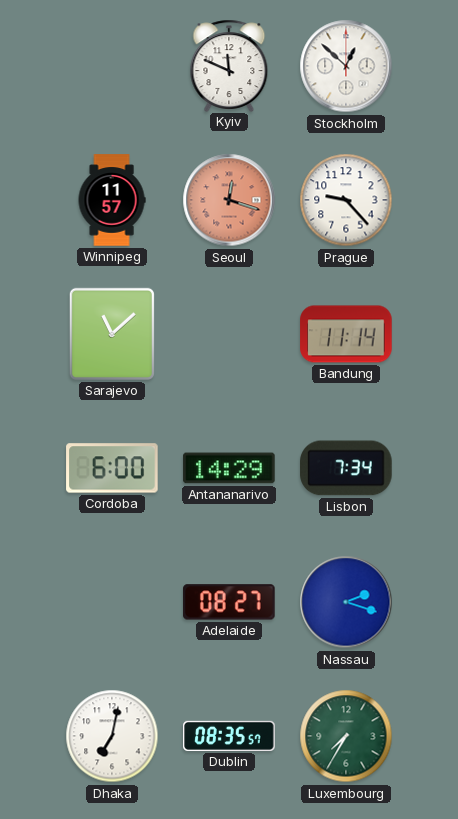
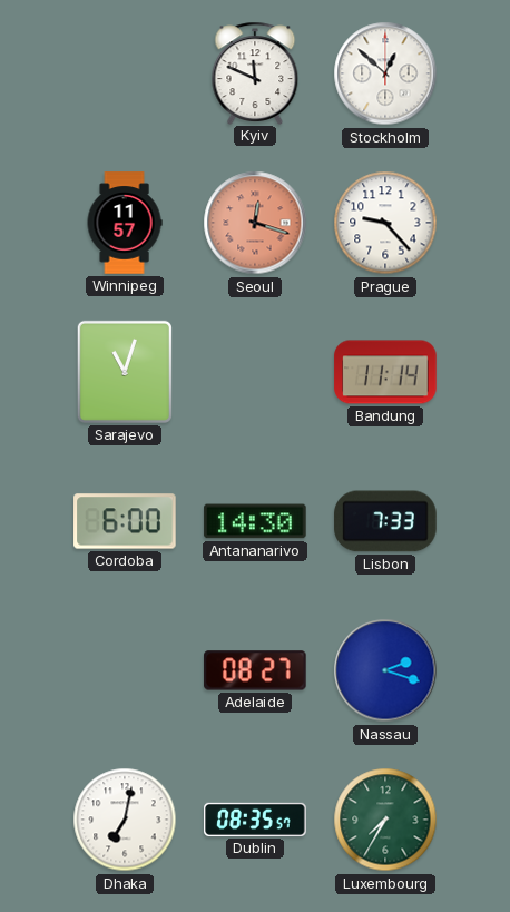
Sarajevo: 11:08 -> 11:03 (125, 372)
Antananarivo: 14:29 -> 14:30 (255, 521)
Lisbon: 7:34 -> 7:33 (385, 521)
